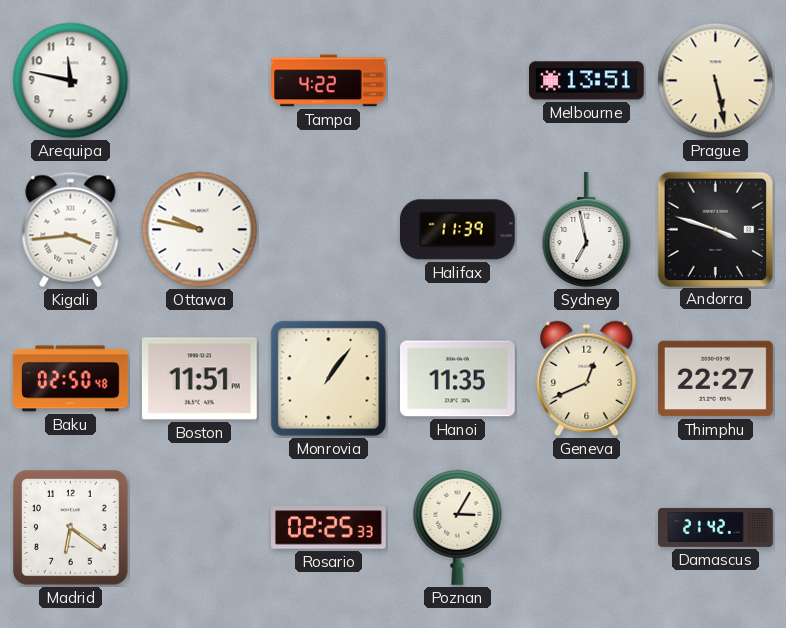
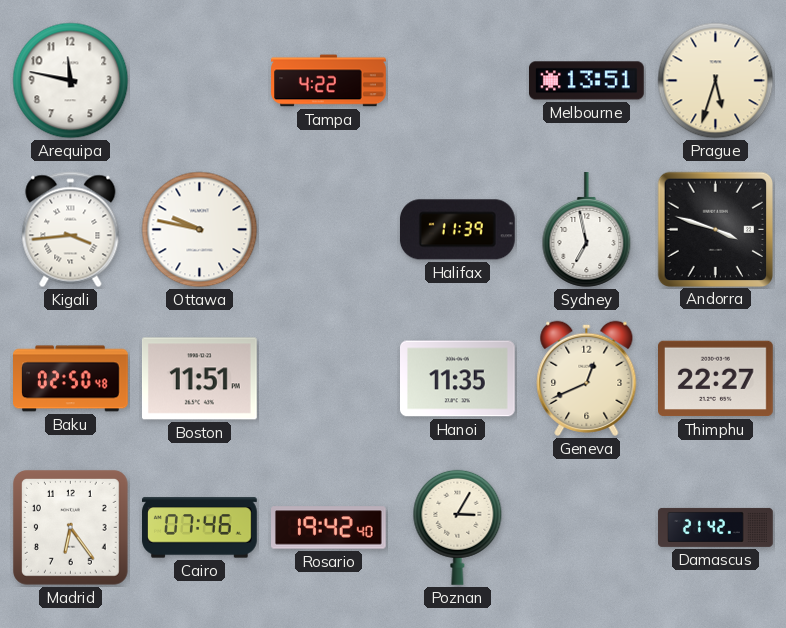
Prague: 5:28 -> 5:33 (716, 81)
Monrovia: 1:06 -> none (329, 379)
Madrid: 6:21 -> 6:24 (71, 528)
Cairo: none -> 07:46 (200, 528)
Rosario: 02:25 -> 19:42 (329, 528)
